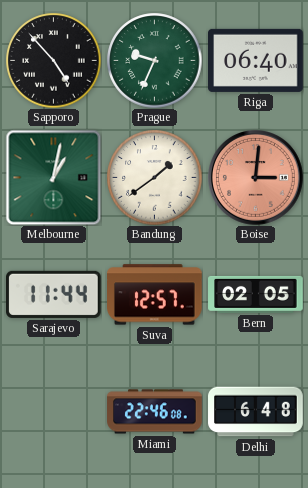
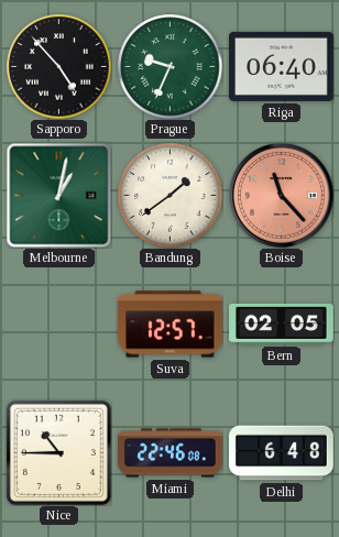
Boise: 3:01 -> 11:23 (282, 196)
Sarajevo: 11:44 -> none (54, 294)
Nice: none -> 10:45 (58, 452)
